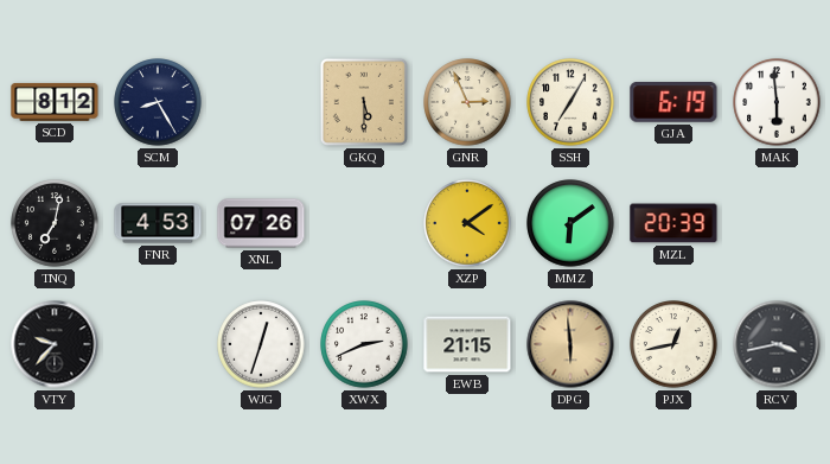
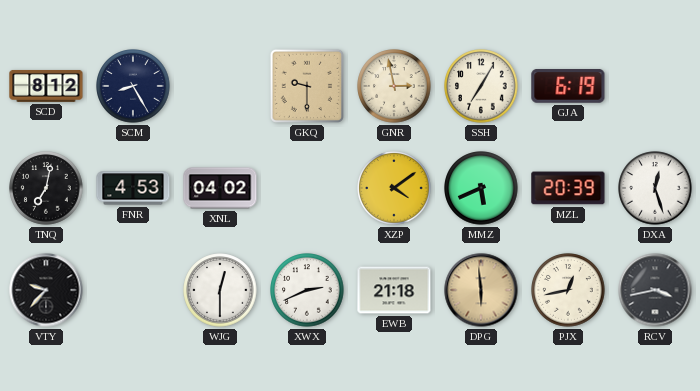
GKQ: 5:30 -> 9:30 (307, 86)
GNR: 2:56 -> 2:58 (394, 86)
MAK: 5:59 -> none (777, 102)
XNL: 07:26 -> 04:02 (220, 188)
MMZ: 6:09 -> 5:41 (481, 188)
DXA: none -> 12:27 (655, 188)
WJG: 12:33 -> 12:30 (220, 290)
EWB: 21:15 -> 21:18 (394, 290)
